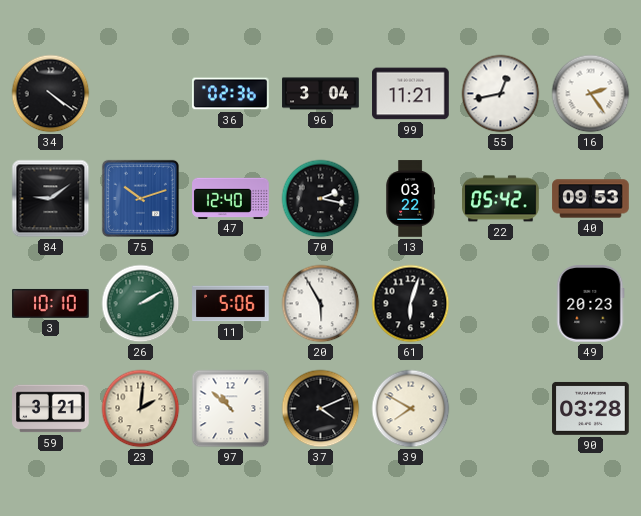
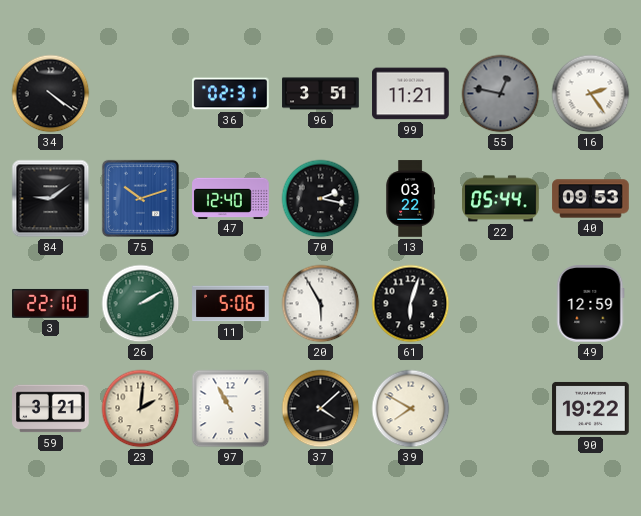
36: 02:36 -> 02:31 (231, 94)
96: 3:04 -> 3:51 (321, 94)
55: 12:43 -> 12:47 (501, 94)
55 dial: white -> grey (501, 94)
22: 05:42 -> 05:44 (501, 199)
3: 10:10 -> 22:10 (51, 303)
49: 20:23 -> 12:59 (591, 304)
97: 10:52 -> 10:55 (231, 409)
37: 4:11 -> 4:08 (321, 409)
90: 03:28 -> 19:22 (591, 408)
